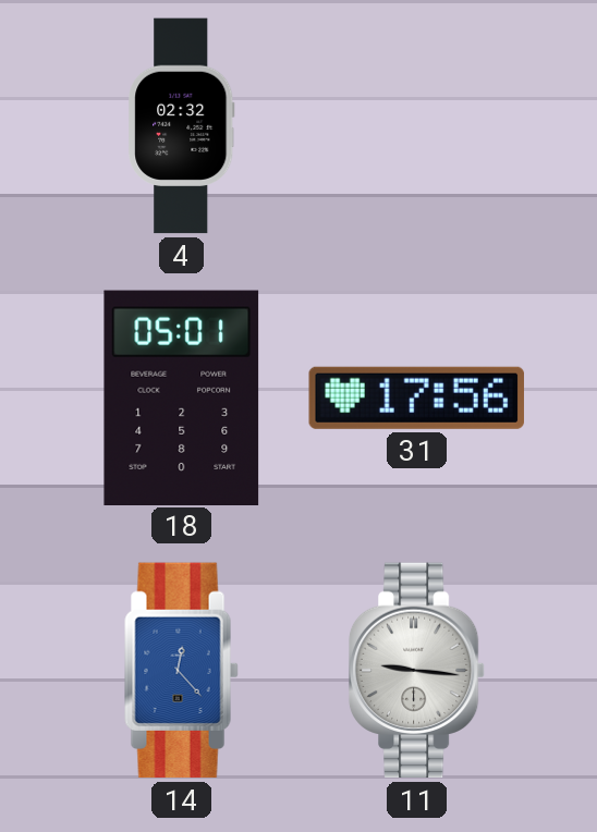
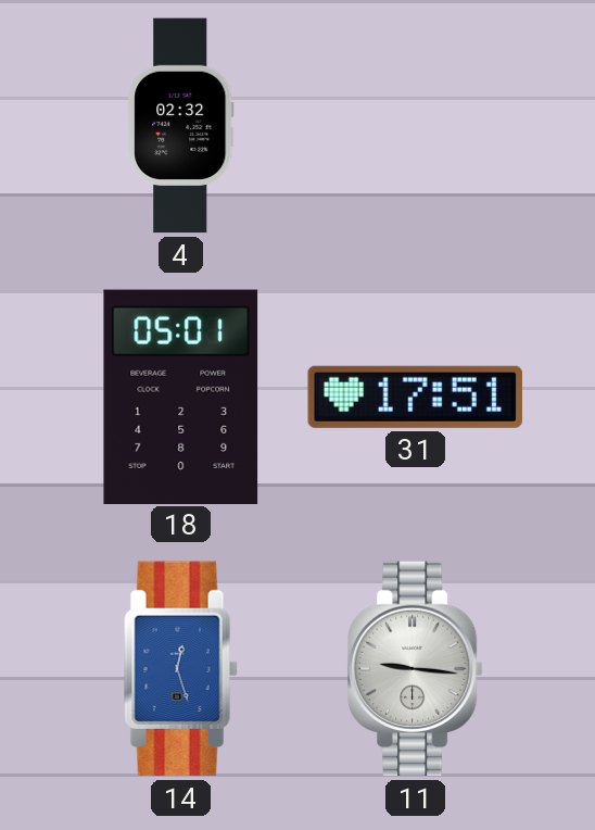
31: 17:56 -> 17:51 (415, 397)
14: 12:23 -> 12:27 (181, 669)
